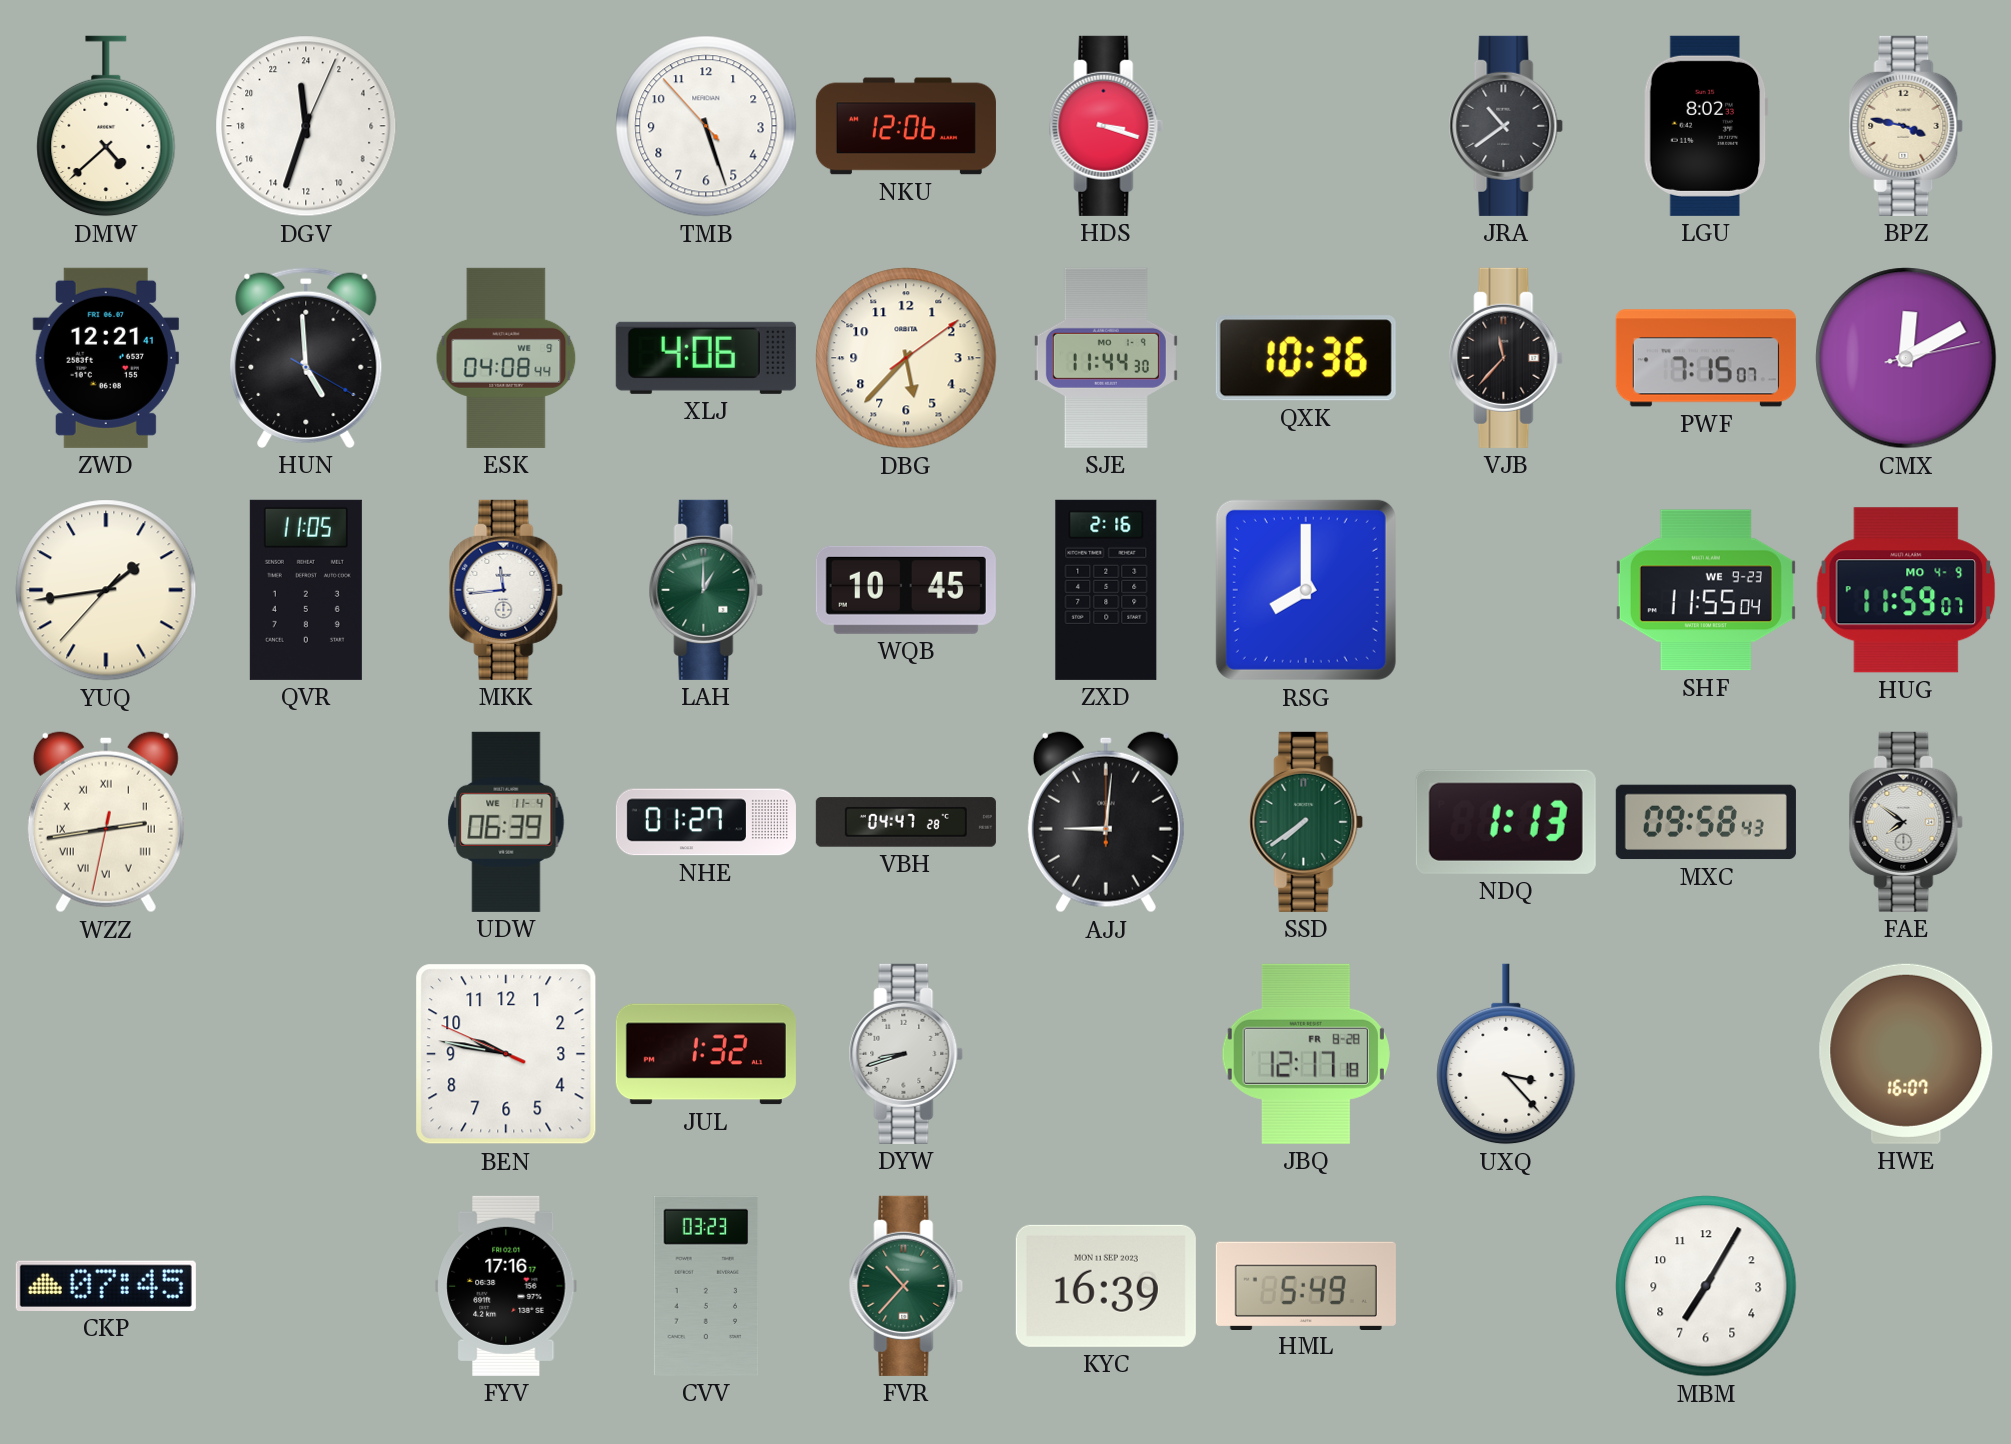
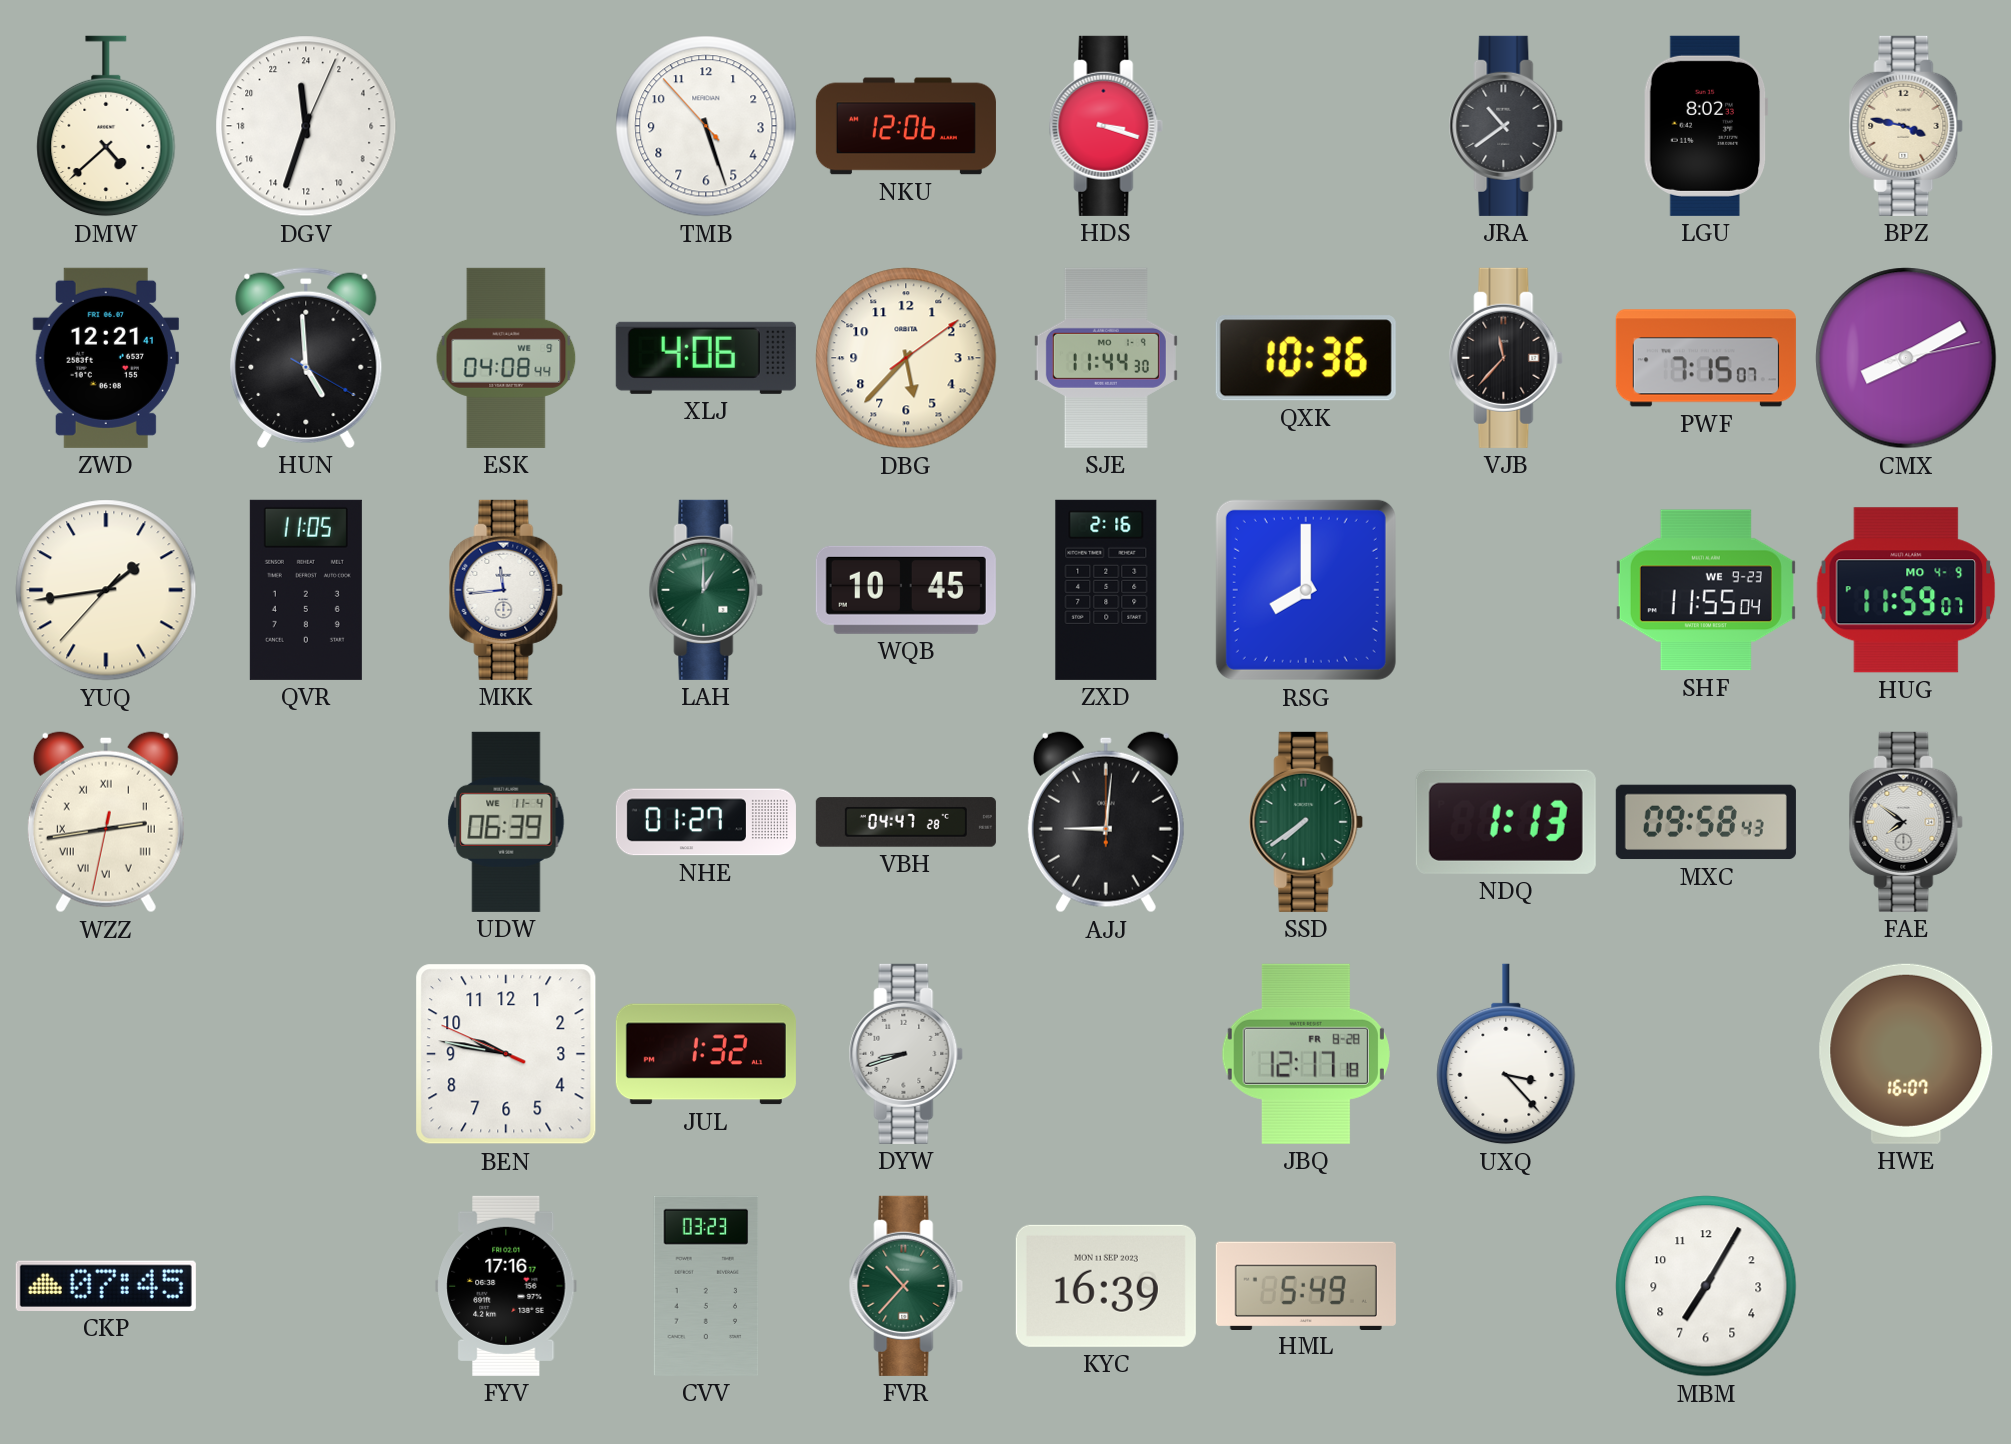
CMX: 12:10 -> 8:10 (1906, 358)
